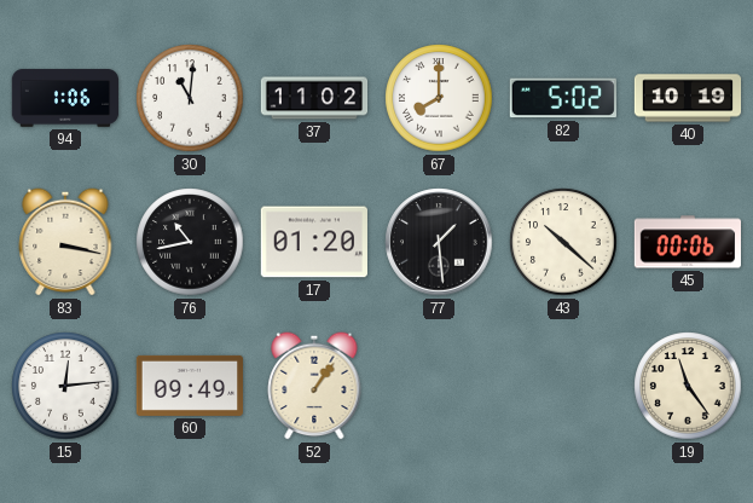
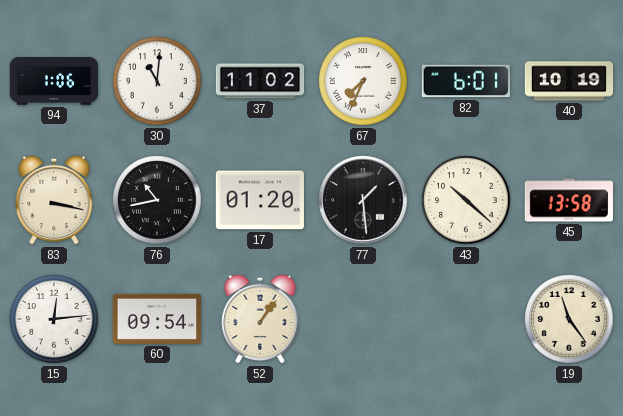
67: 8:00 -> 7:34 (363, 81)
82: 5:02 -> 6:01 (466, 81)
45: 00:06 -> 13:58 (568, 200)
60: 09:49 -> 09:54 (156, 319)
